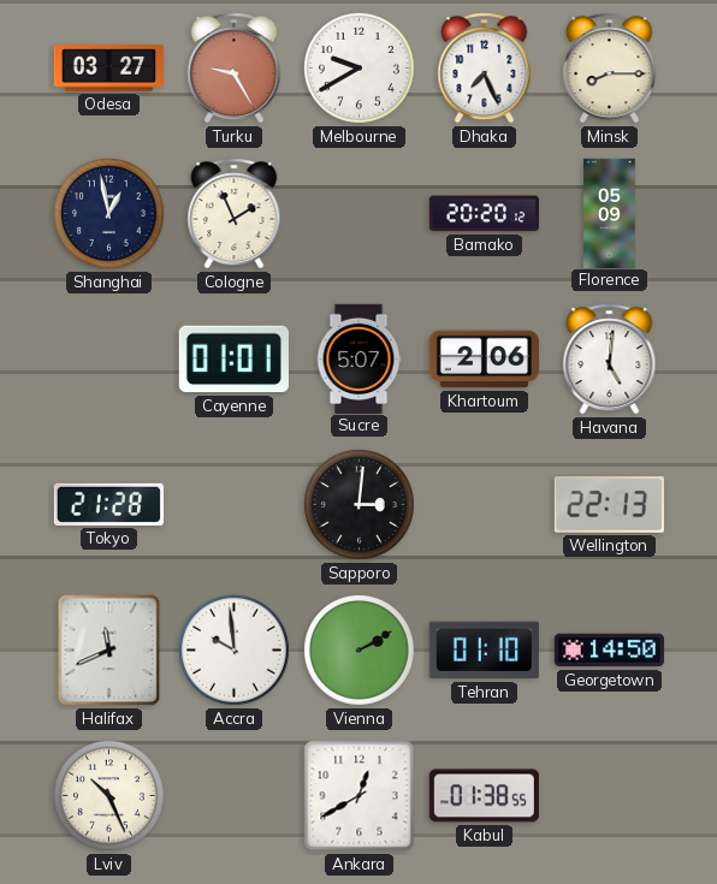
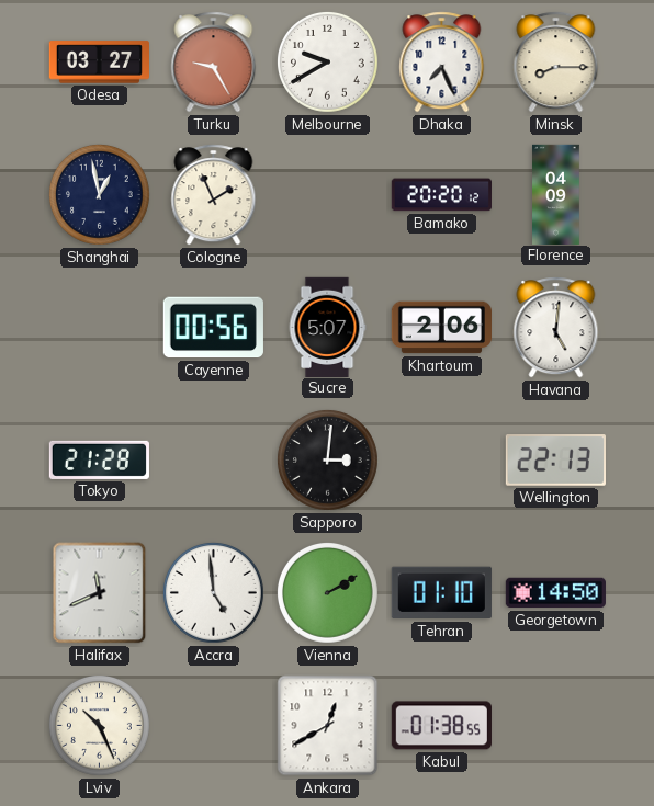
Florence: 05:09 -> 04:09 (556, 194)
Cayenne: 01:01 -> 00:56 (213, 328)
Accra: 9:59 -> 4:59 (214, 593)
